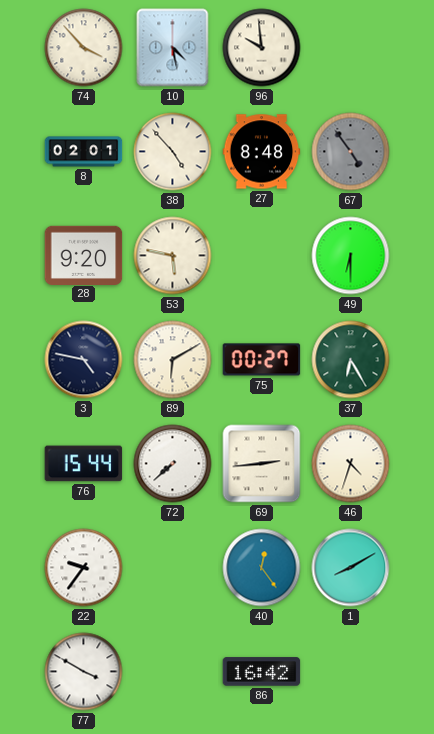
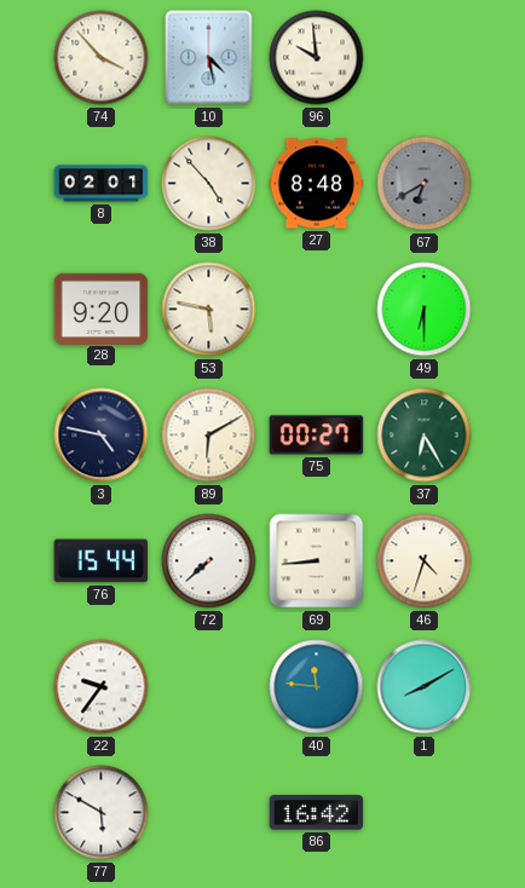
67: 4:54 -> 6:40 (425, 184)
69: 2:44 -> 8:44 (317, 561)
40: 12:24 -> 11:46 (317, 687)
77: 3:50 -> 5:50 (102, 813)
